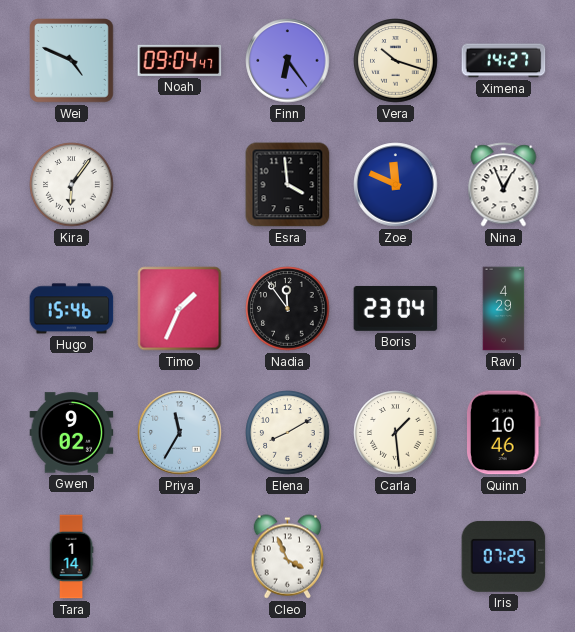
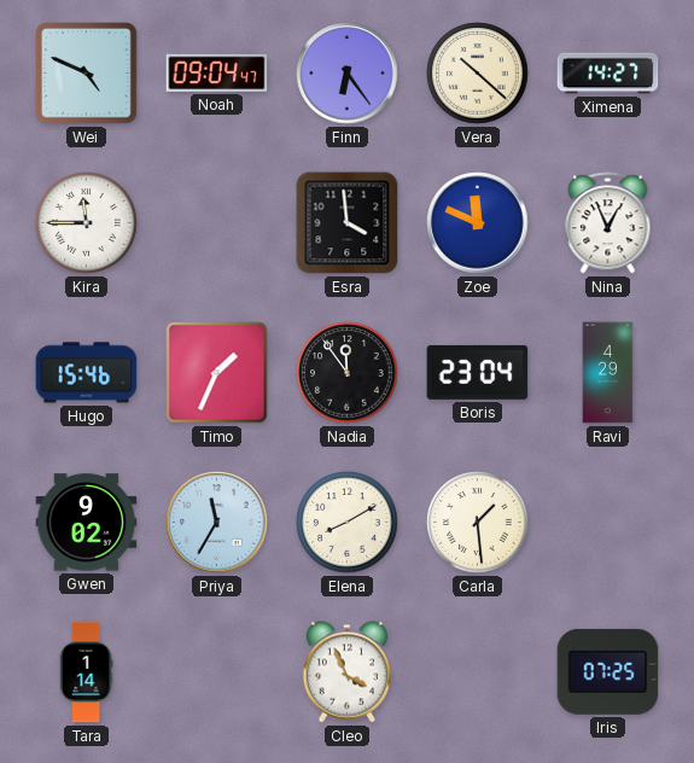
Vera: 10:18 -> 10:22 (478, 74)
Kira: 6:06 -> 11:45 (87, 223)
Quinn: 10:46 -> none (504, 433)
